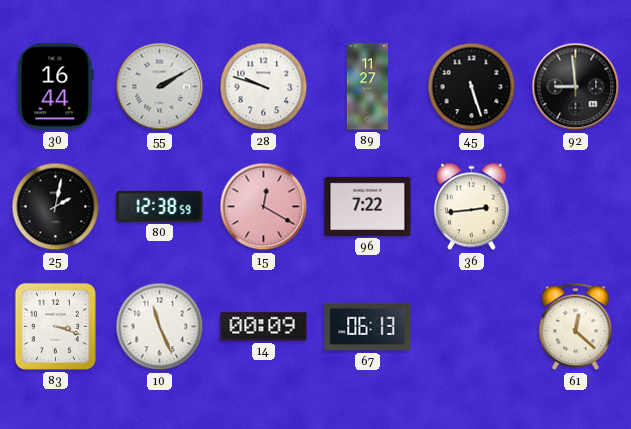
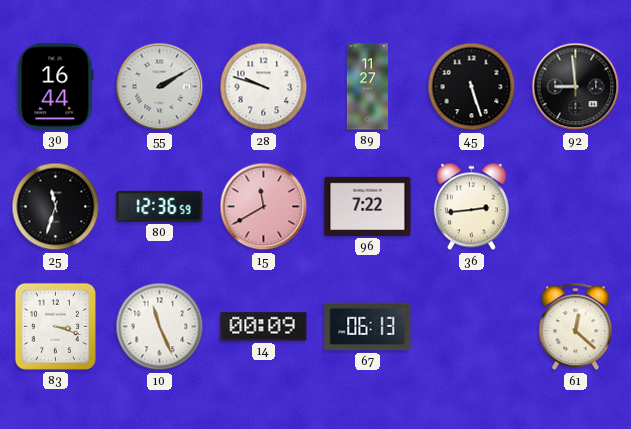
25: 2:02 -> 11:33 (56, 207)
80: 12:38 -> 12:36 (160, 206)
15: 12:20 -> 11:40 (264, 207)
